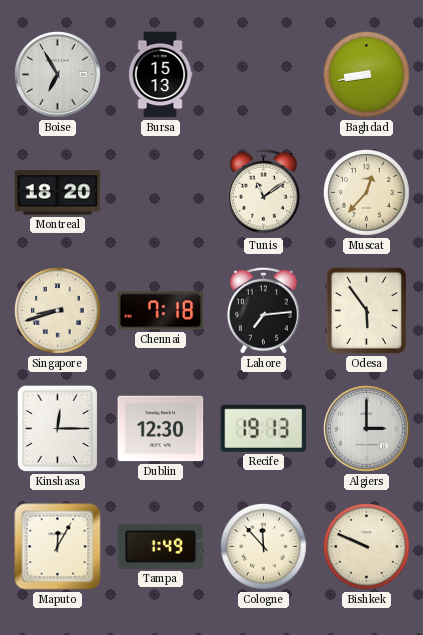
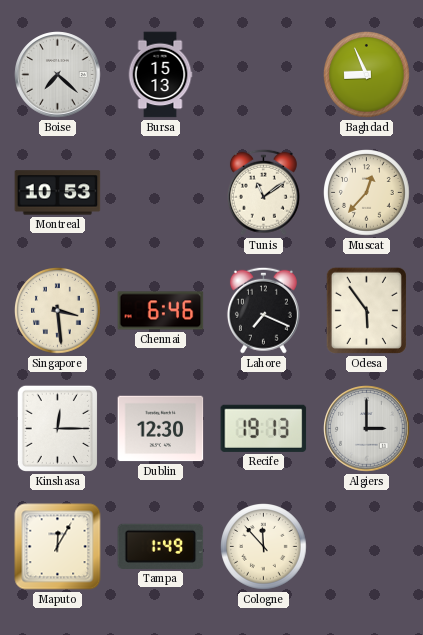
Boise: 6:55 -> 7:22 (58, 75)
Baghdad: 8:43 -> 8:56 (367, 75)
Montreal: 18:20 -> 10:53 (58, 193)
Singapore: 8:42 -> 3:29 (58, 311)
Chennai: 7:18 -> 6:46 (161, 311)
Lahore: 7:14 -> 7:19 (263, 310)
Bishkek: 9:49 -> none (367, 547)
